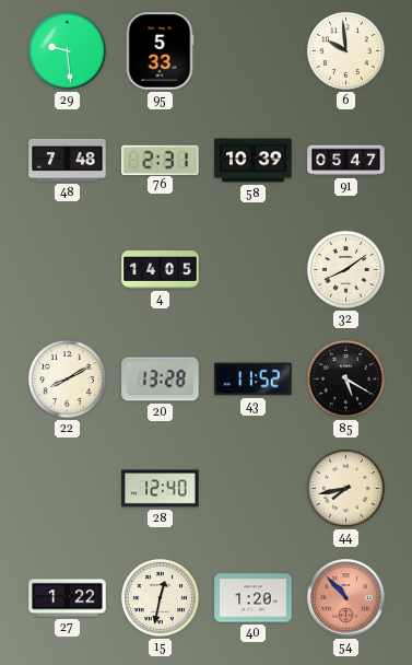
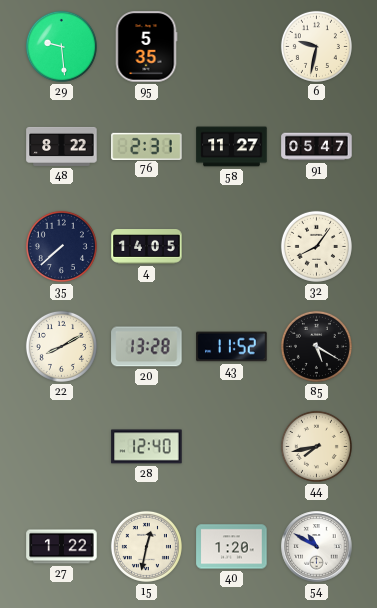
95: 5:33 -> 5:35 (146, 47)
6: 9:59 -> 9:32 (316, 46)
48: 7:48 -> 8:22 (62, 146)
58: 10:39 -> 11:27 (232, 147)
35: none -> 7:38 (61, 246)
32: 8:09 -> 8:06 (316, 246)
54: 10:53 -> 10:50 (317, 547)
54 dial: salmon -> white (317, 547)
